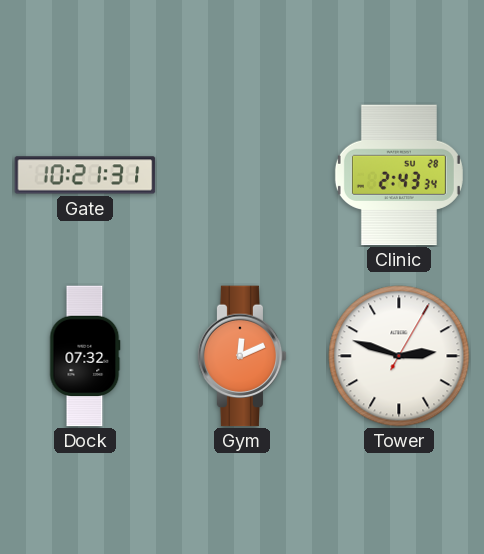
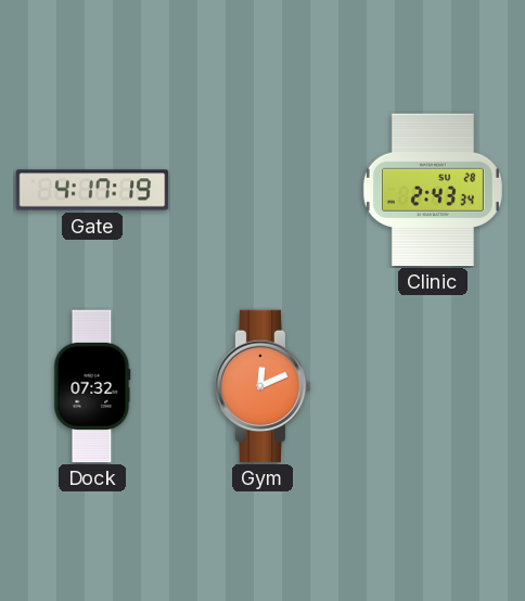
Gate: 10:21 -> 4:17 (92, 190)
Tower: 2:48 -> none (399, 356)
